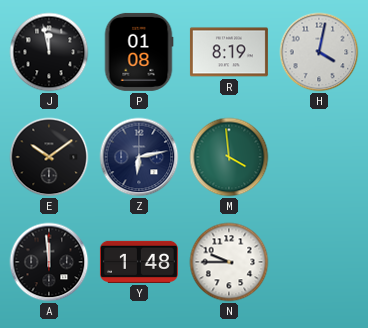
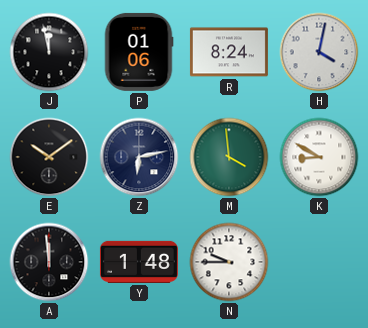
P: 01:08 -> 01:06 (139, 52)
R: 8:19 -> 8:24 (229, 52)
K: none -> 8:50 (319, 157)
